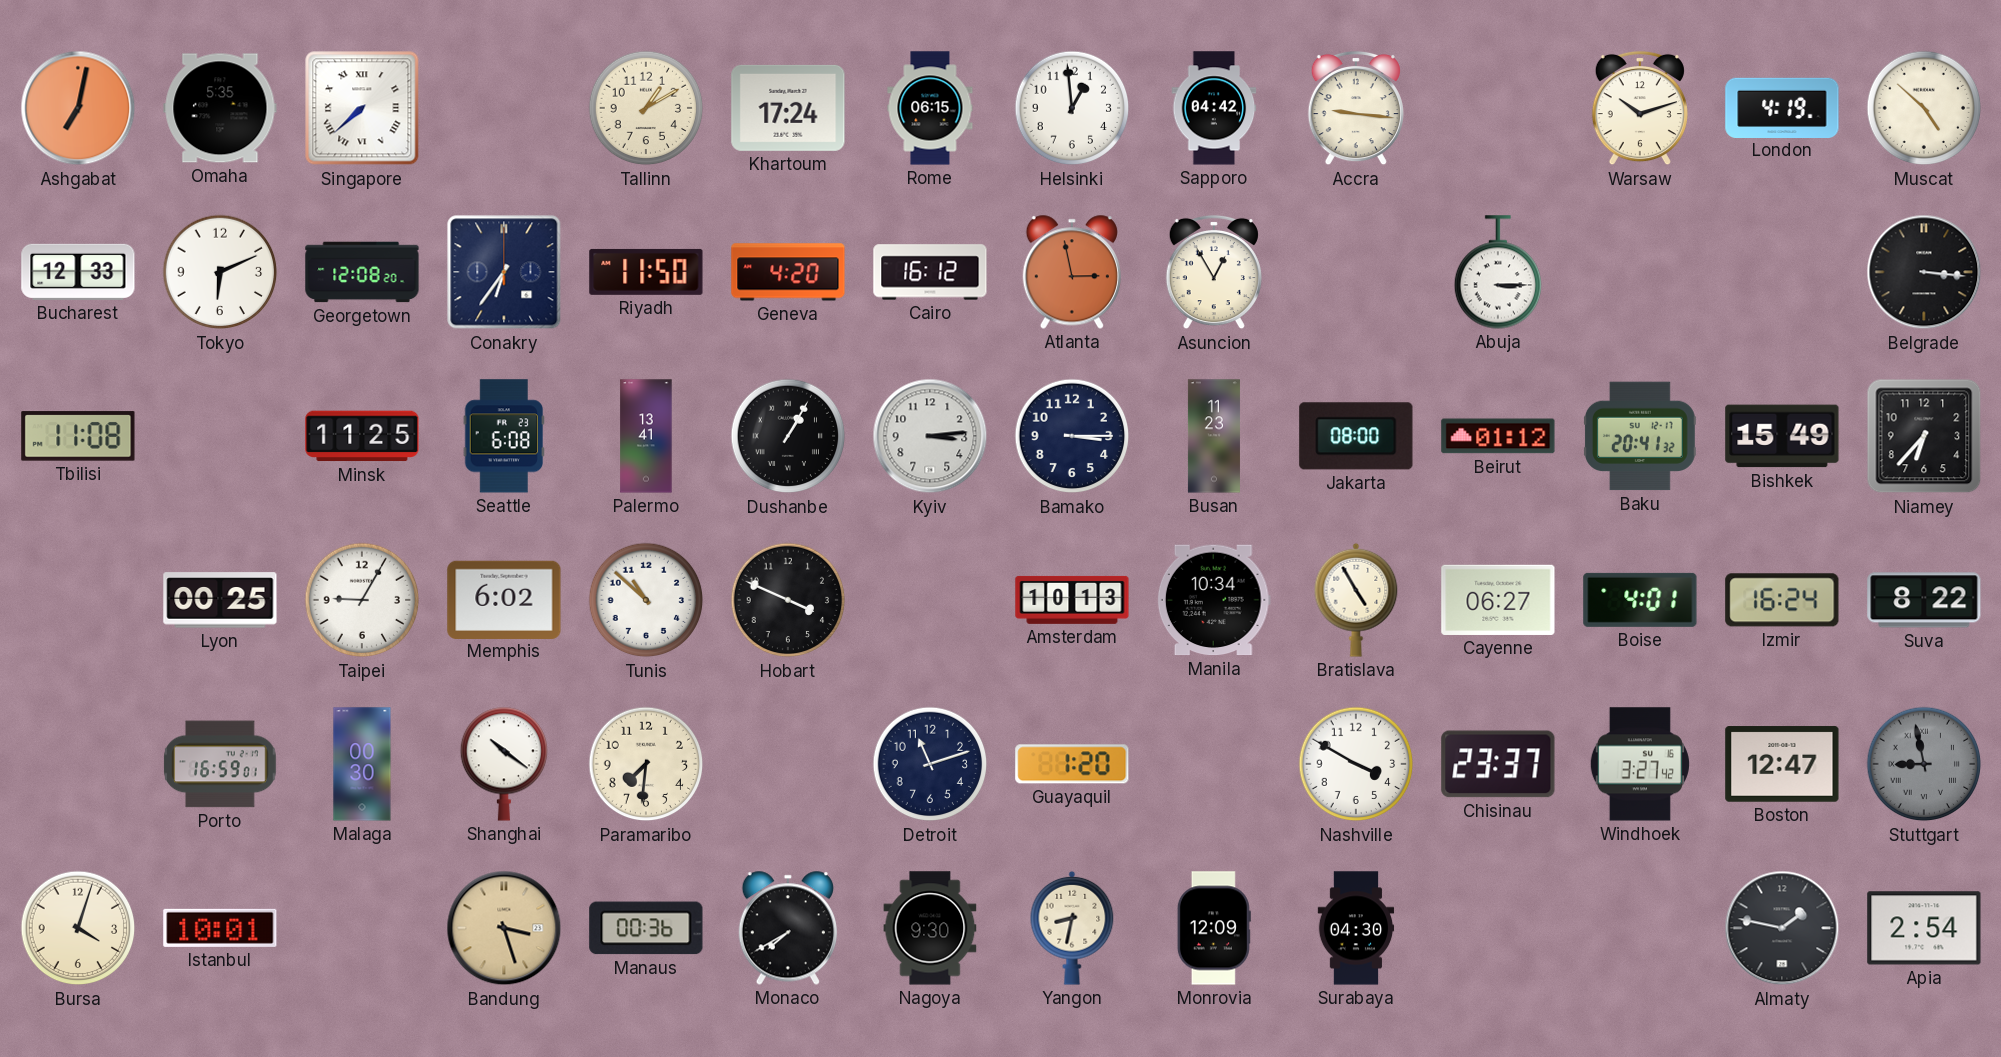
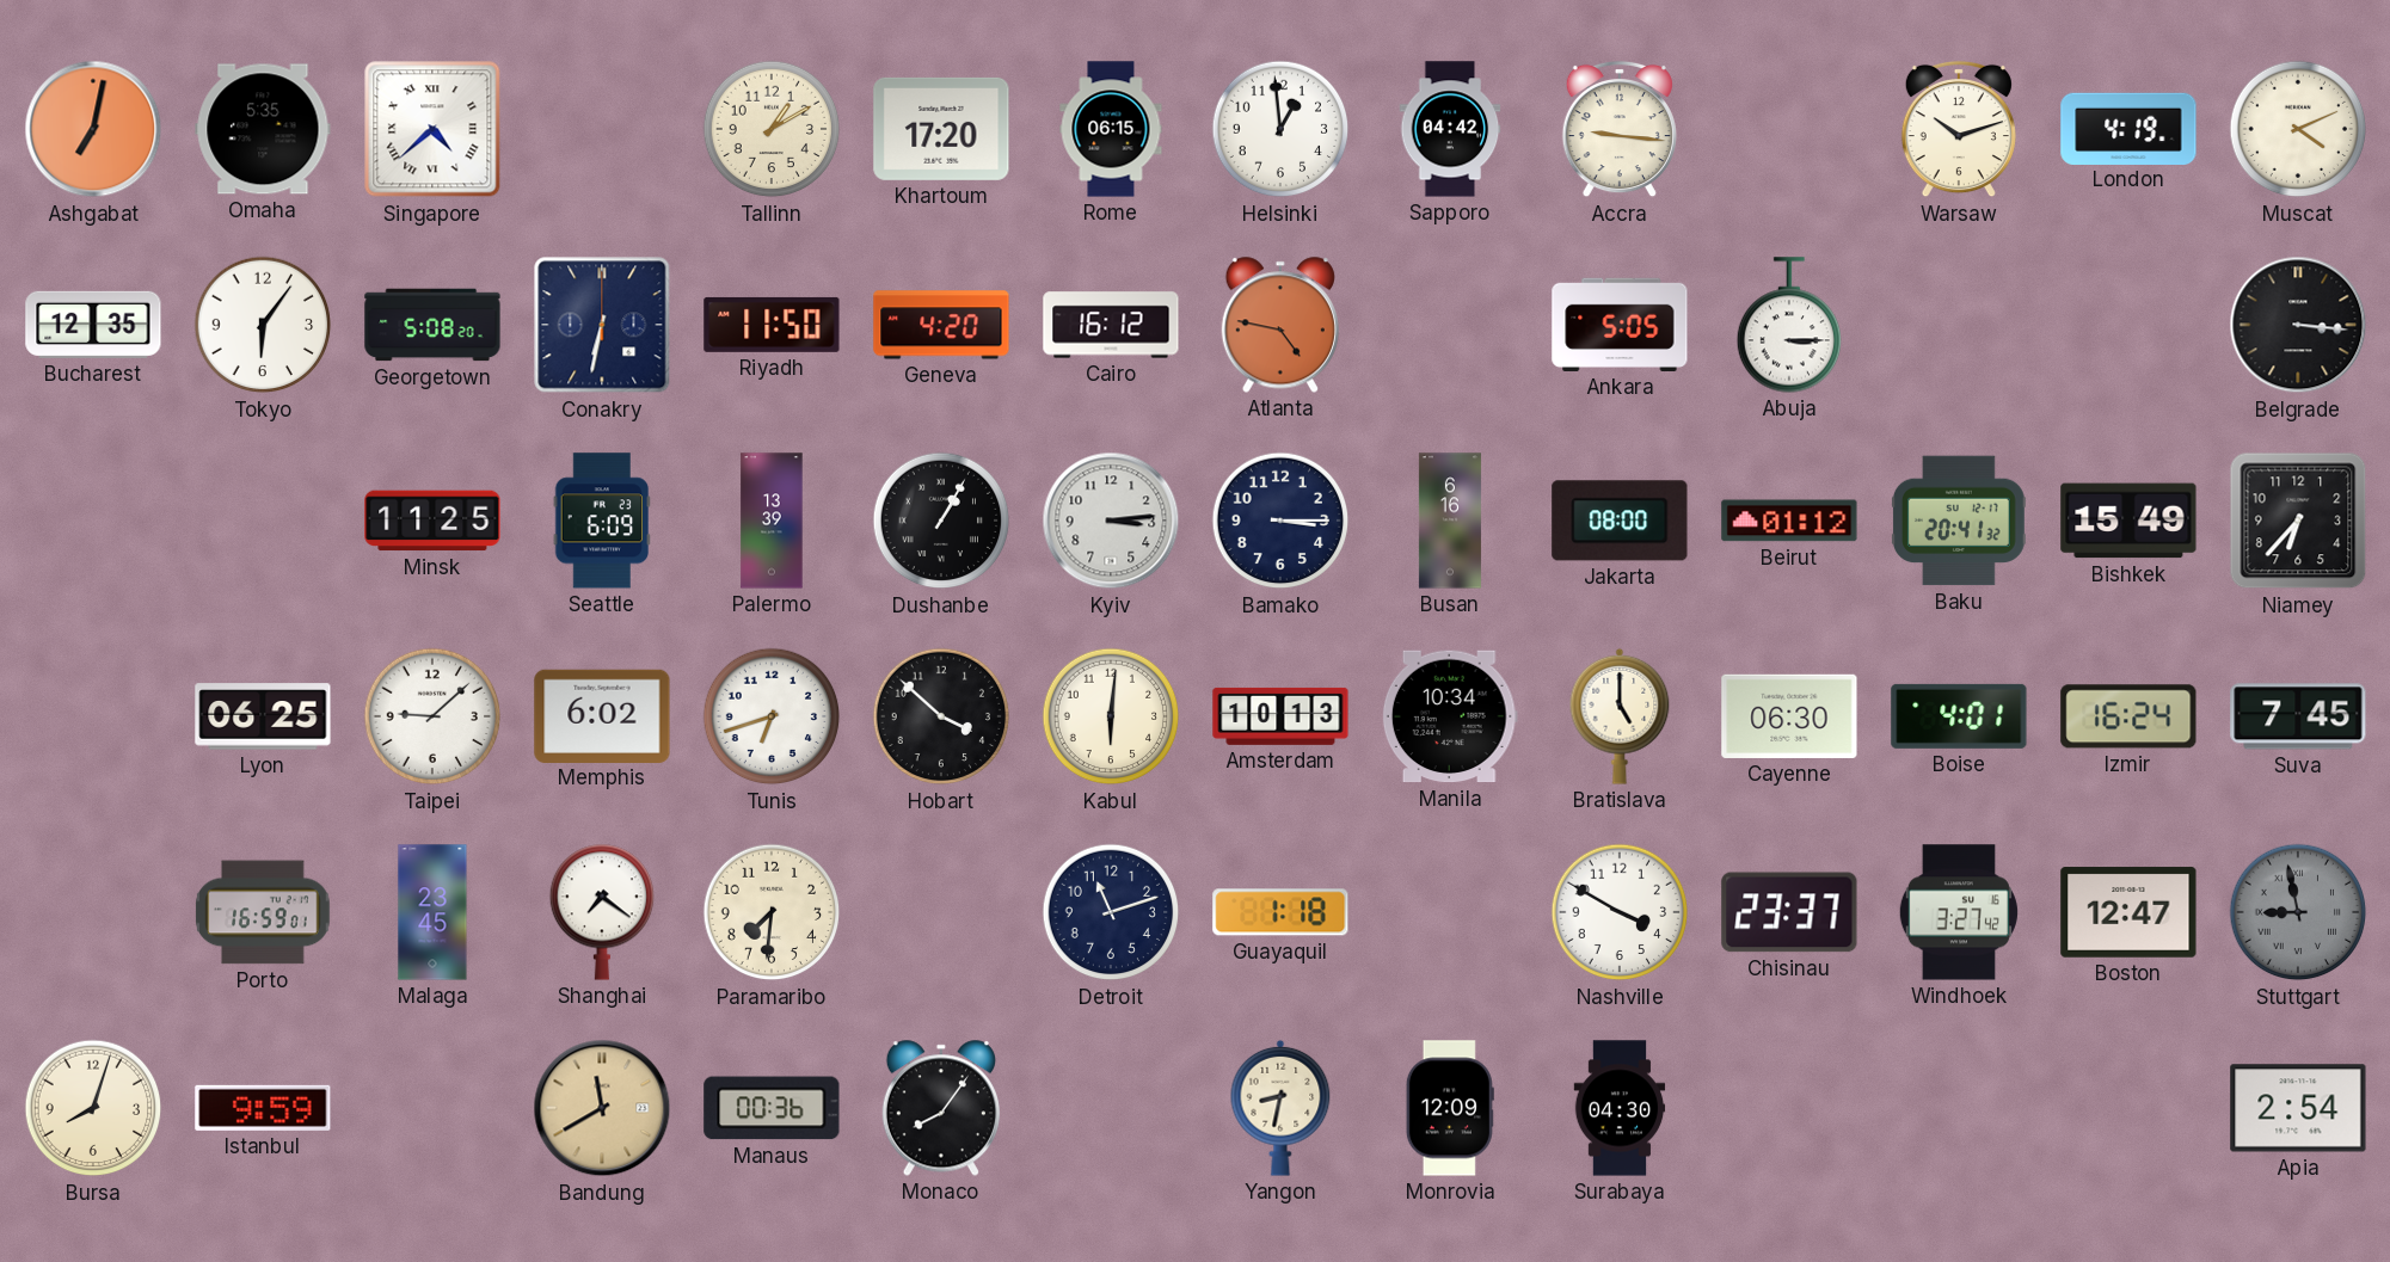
Singapore: 7:38 -> 4:38 (432, 129)
Khartoum: 17:24 -> 17:20 (941, 129)
Muscat: 4:52 -> 4:11 (2298, 129)
Bucharest: 12:33 -> 12:35 (93, 325)
Tokyo: 6:11 -> 6:06 (263, 325)
Georgetown: 12:08 -> 5:08 (432, 325)
Conakry: 6:36 -> 6:32 (602, 325)
Atlanta: 2:58 -> 4:47 (1280, 325)
Asuncion: 12:55 -> none (1214, 272)
Ankara: none -> 5:05 (1620, 325)
Tbilisi: 11:08 -> none (78, 436)
Seattle: 6:08 -> 6:09 (601, 521)
Palermo: 13:41 -> 13:39 (772, 521)
Busan: 11:23 -> 6:16 (1450, 521)
Lyon: 00:25 -> 06:25 (263, 716)
Taipei: 9:05 -> 9:08 (432, 716)
Tunis: 10:52 -> 6:42 (772, 716)
Hobart: 3:49 -> 3:52 (941, 716)
Kabul: none -> 6:01 (1111, 716)
Bratislava: 4:55 -> 5:00 (1620, 716)
Cayenne: 06:27 -> 06:30 (1789, 716)
Suva: 8:22 -> 7:45 (2298, 716)
Malaga: 00:30 -> 23:45 (432, 912)
Shanghai: 10:21 -> 7:21 (601, 912)
Guayaquil: 1:20 -> 1:18 (1280, 912)
Bursa: 4:03 -> 8:03 (93, 1108)
Istanbul: 10:01 -> 9:59 (263, 1108)
Bandung: 3:27 -> 11:40 (602, 1108)
Monaco: 7:40 -> 8:06 (941, 1108)
Nagoya: 9:30 -> none (930, 928)
Almaty: 1:47 -> none (1782, 928)
